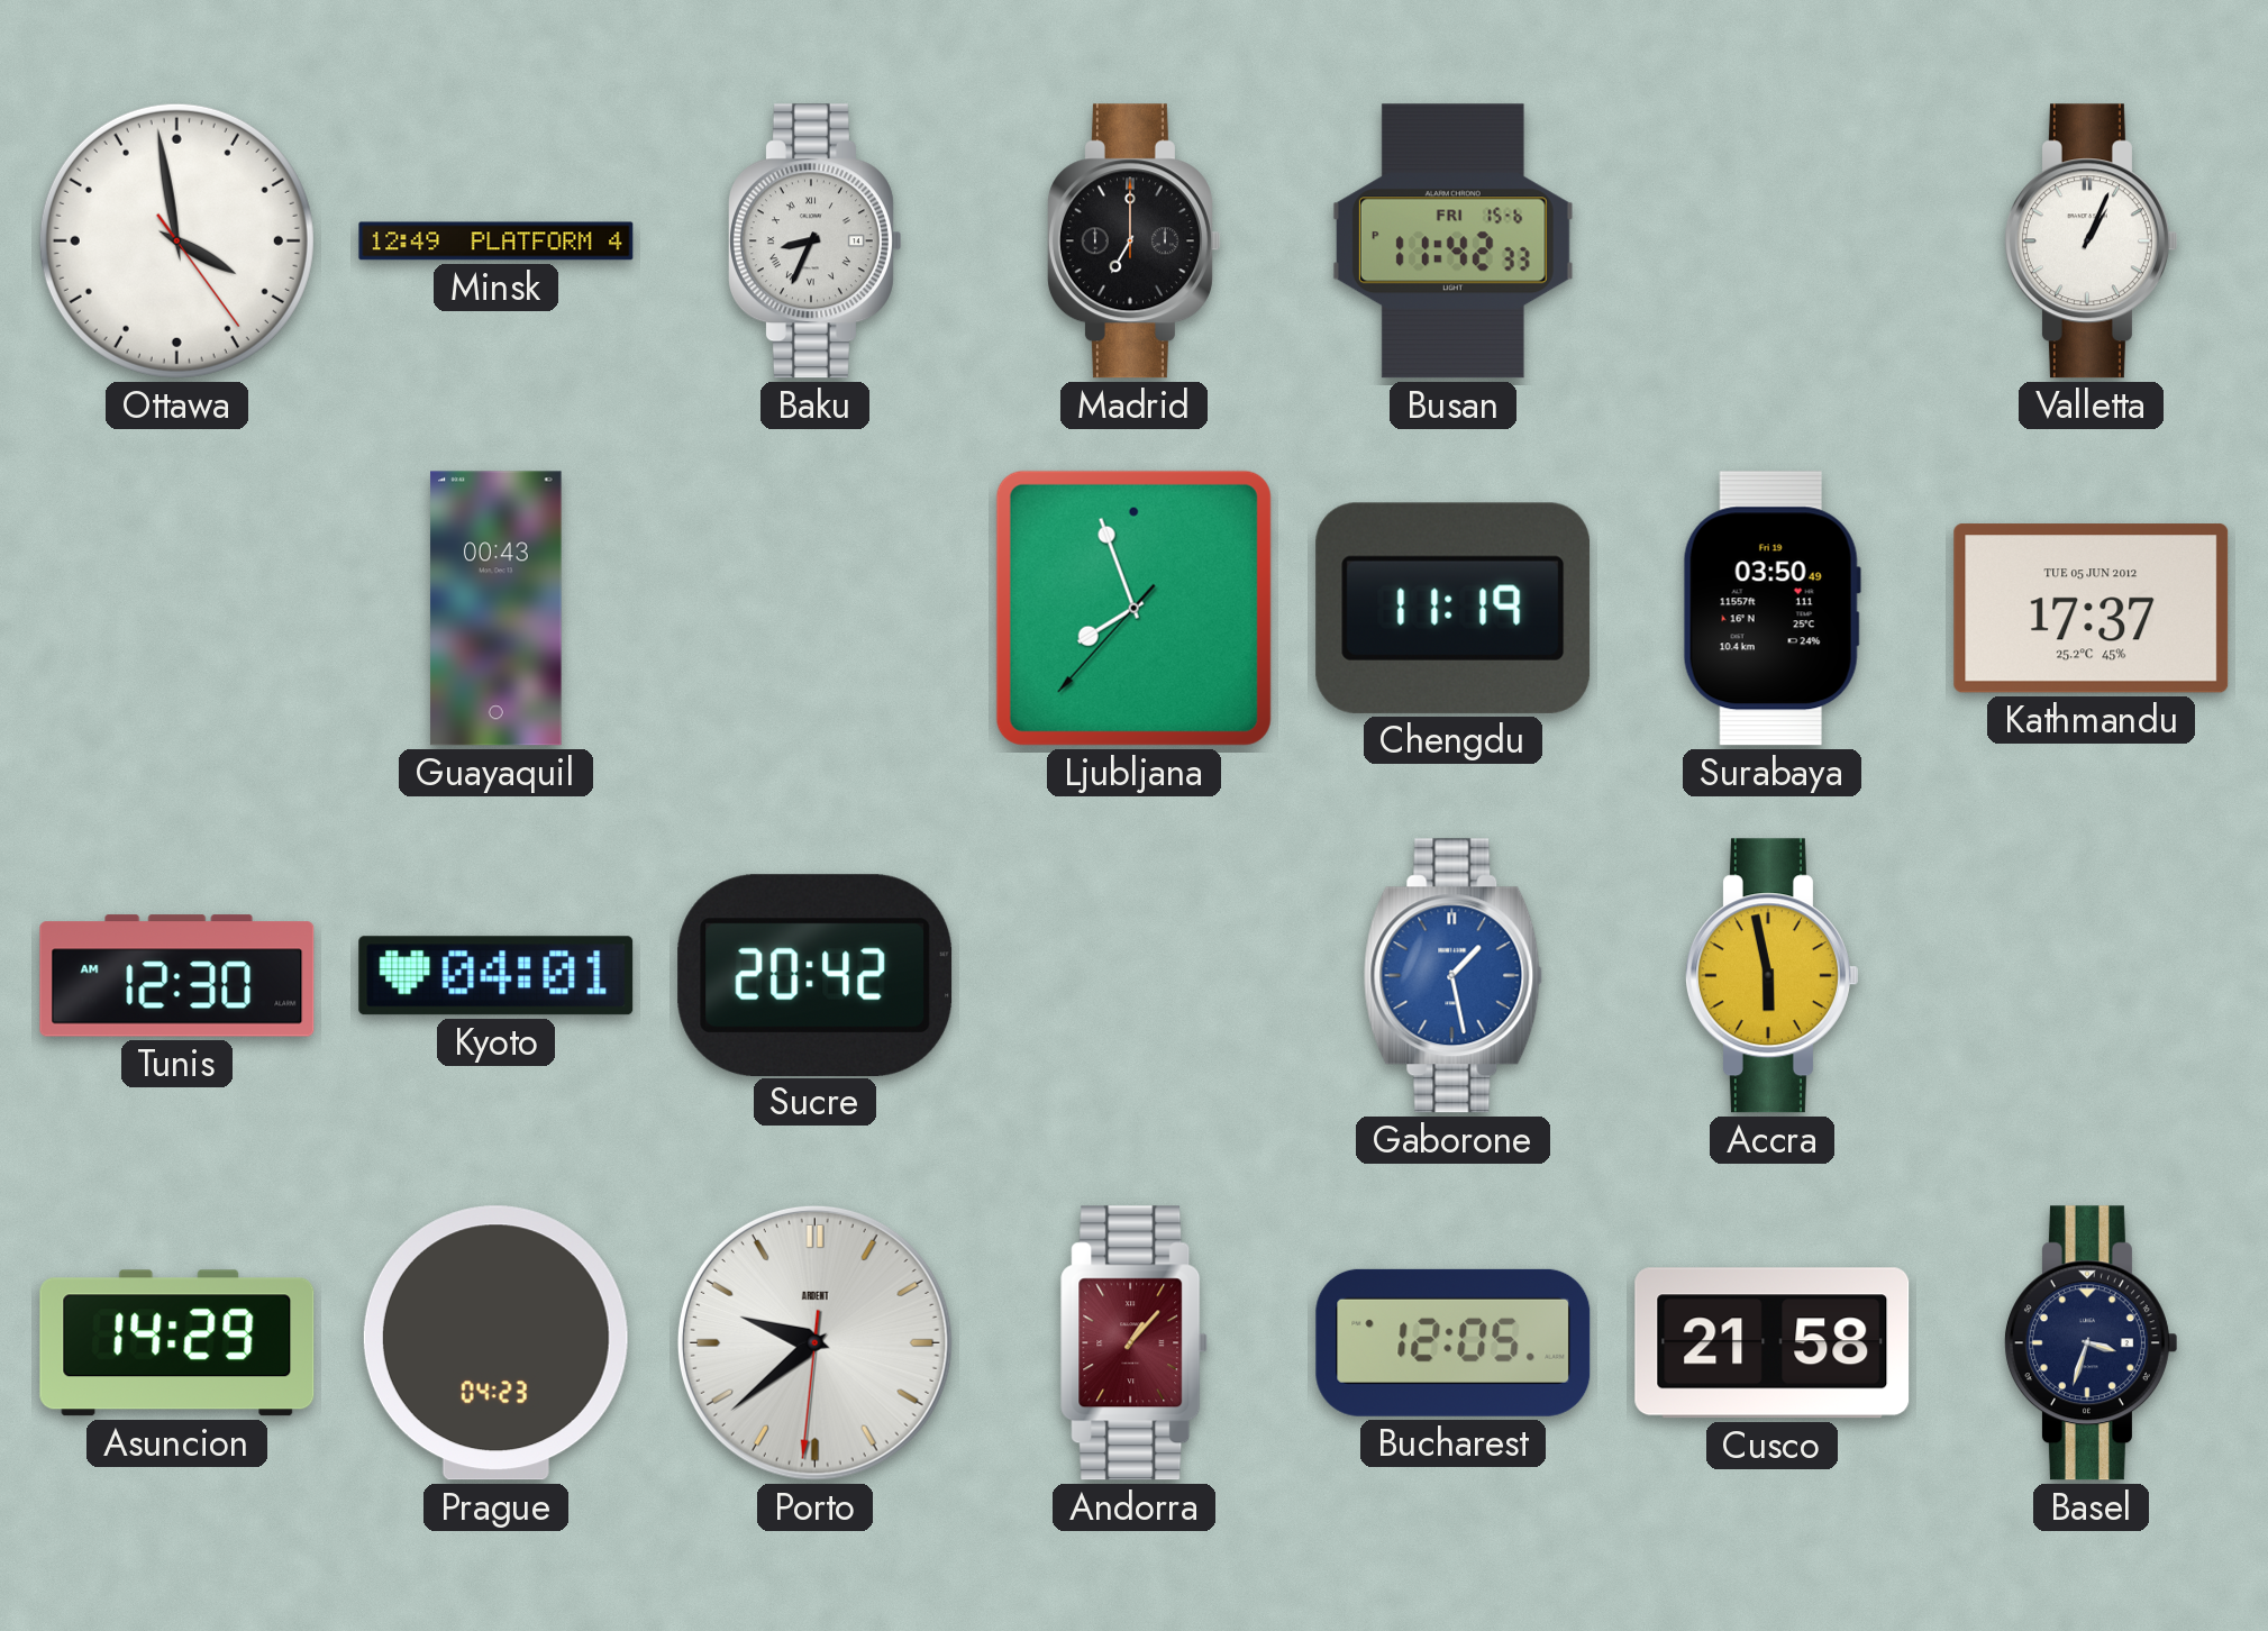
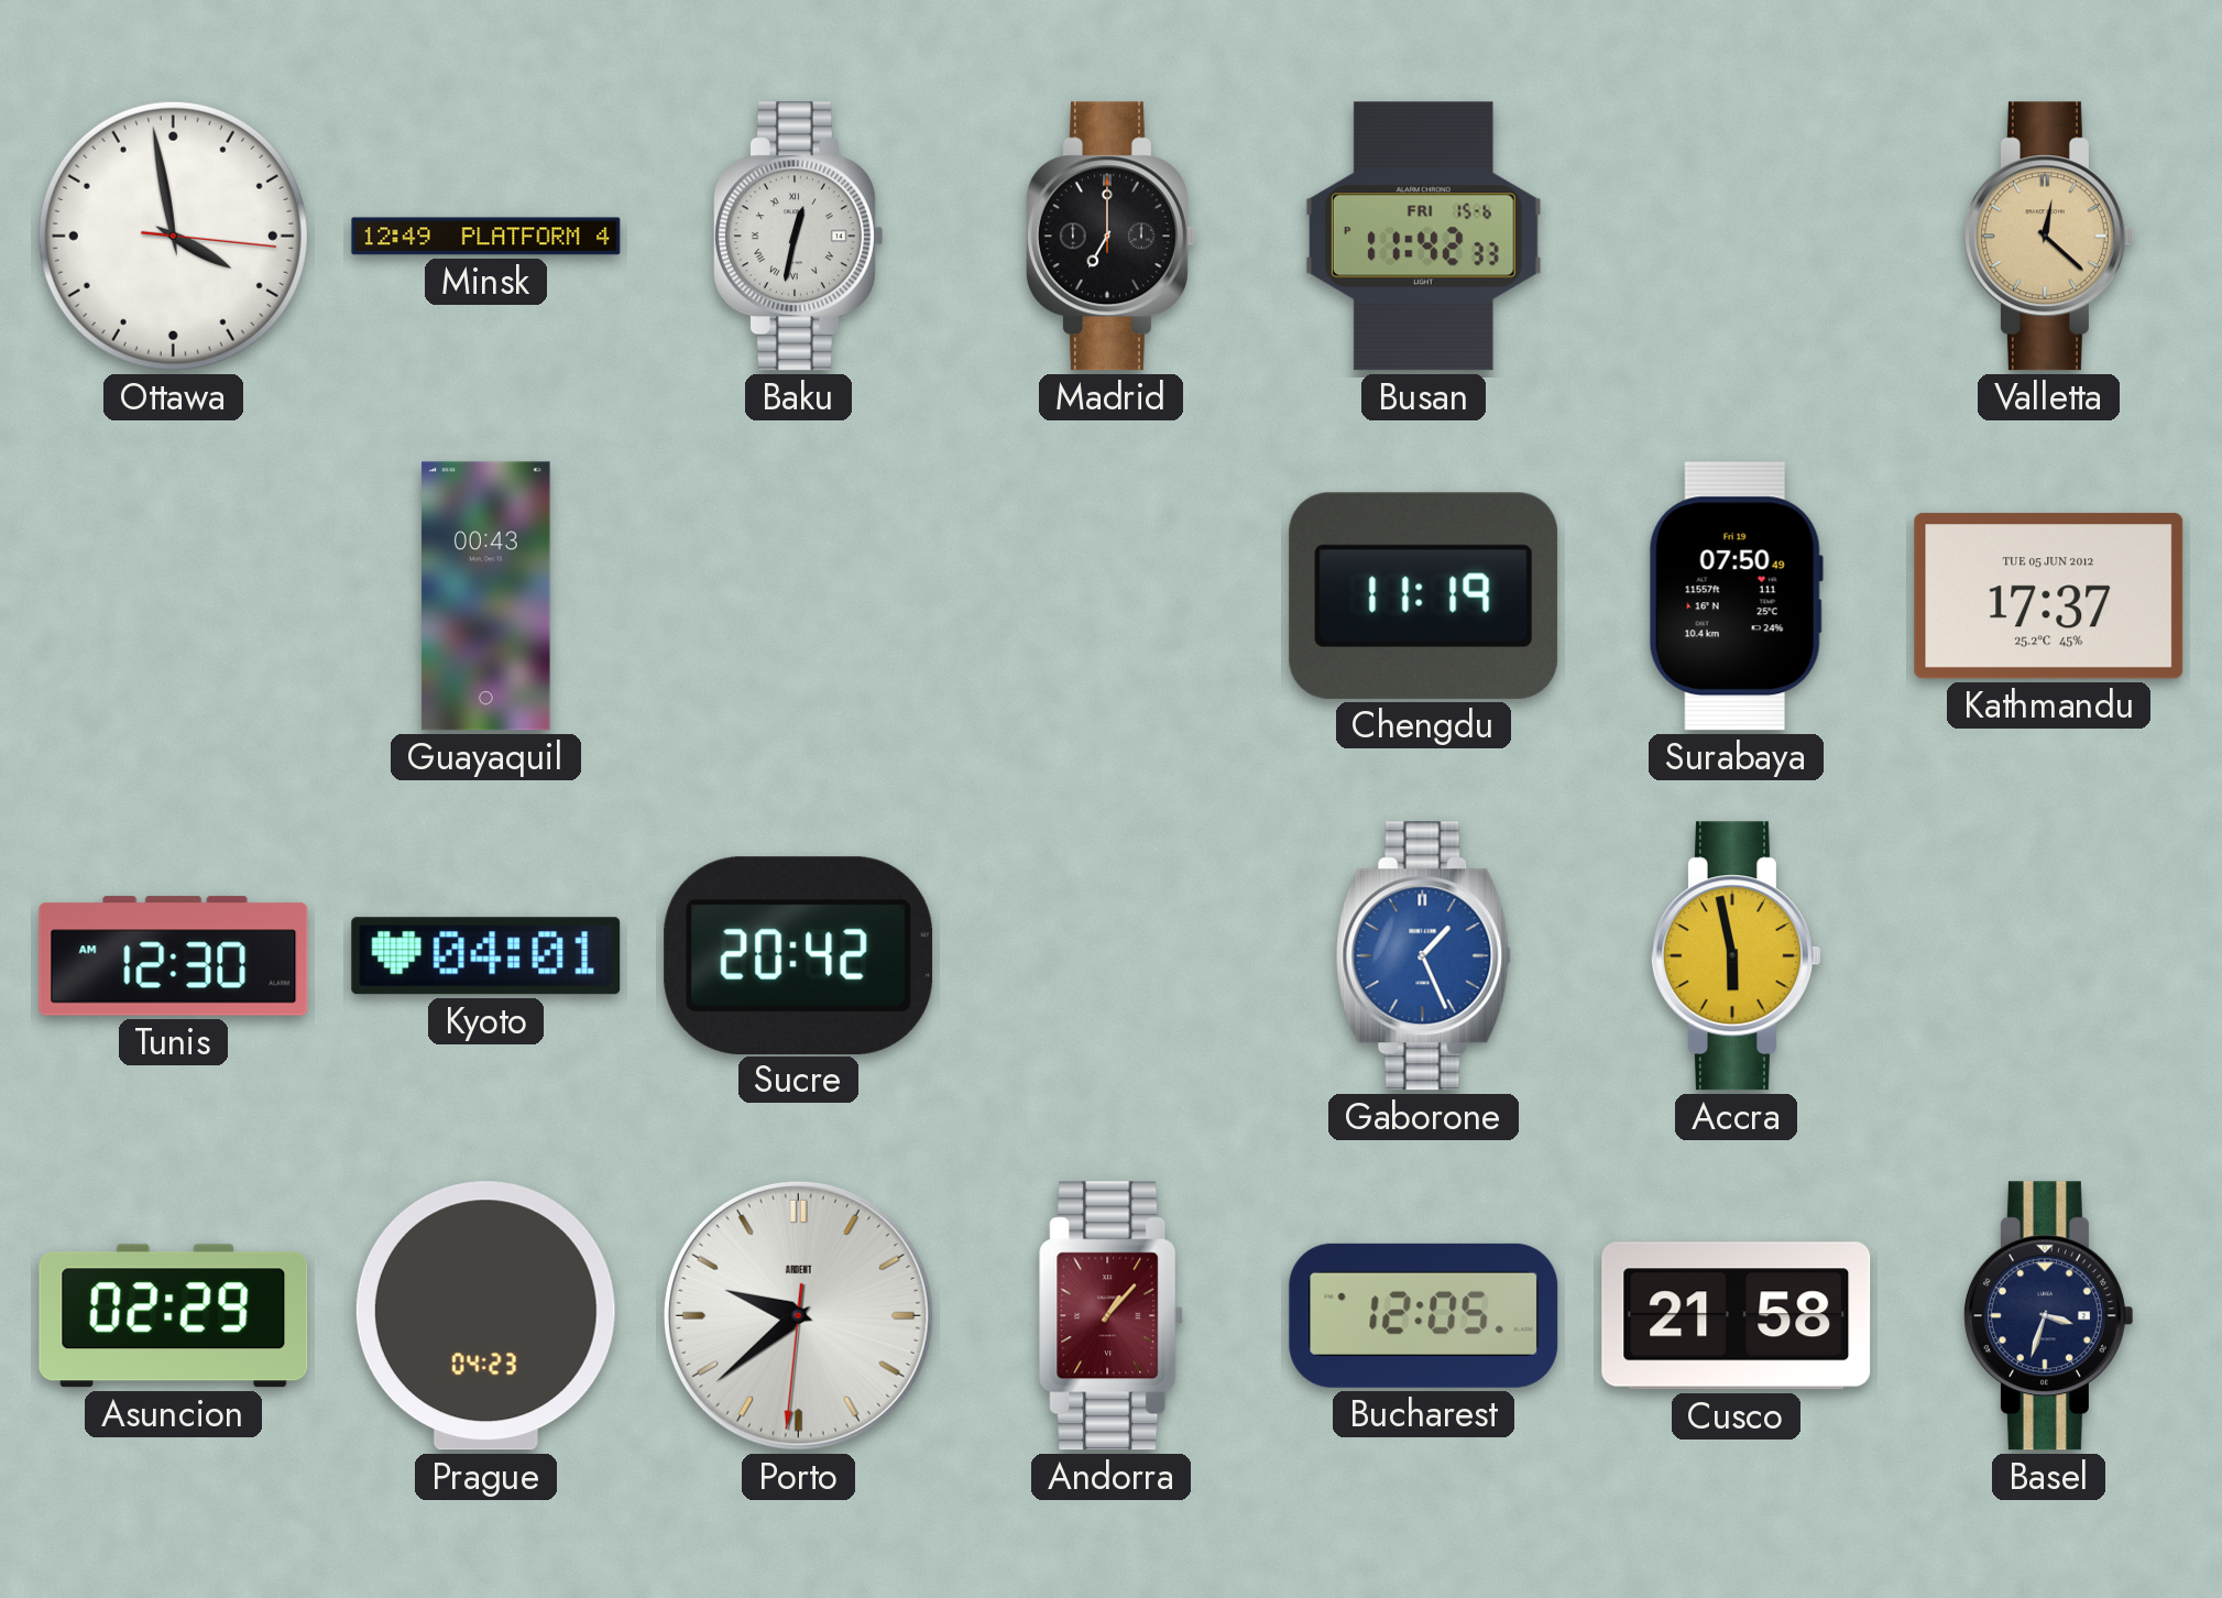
Ottawa: 3:58:24 -> 3:58:16 (173, 236)
Baku: 8:34 -> 12:32 (798, 237)
Valletta: 1:04 -> 12:22 (2048, 237)
Valletta dial: white -> champagne (2048, 237)
Ljubljana: 7:56 -> none (1133, 608)
Surabaya: 03:50 -> 07:50 (1736, 596)
Gaborone: 1:28 -> 1:26 (1424, 956)
Asuncion: 14:29 -> 02:29 (174, 1316)
